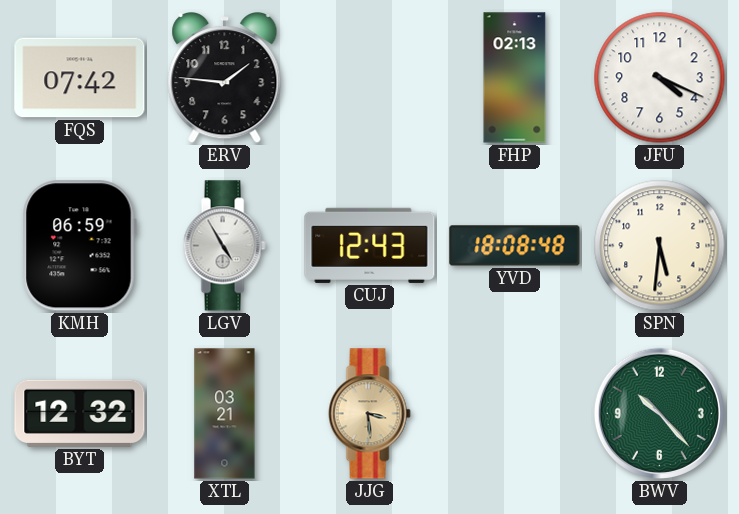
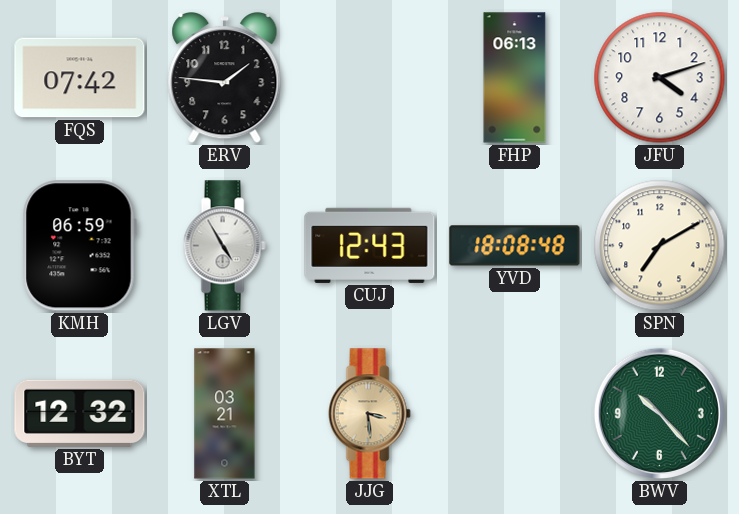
FHP: 02:13 -> 06:13 (515, 78)
JFU: 4:19 -> 4:12 (660, 78)
SPN: 5:31 -> 7:10 (660, 246)
